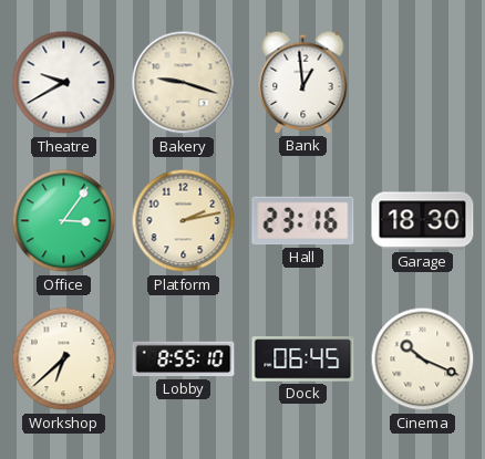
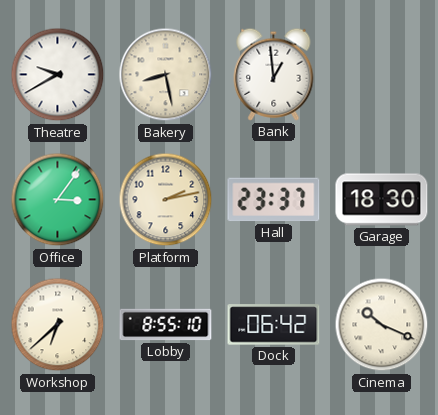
Bakery: 9:18 -> 8:28 (166, 75)
Hall: 23:16 -> 23:37 (274, 200)
Dock: 06:45 -> 06:42 (274, 325)
